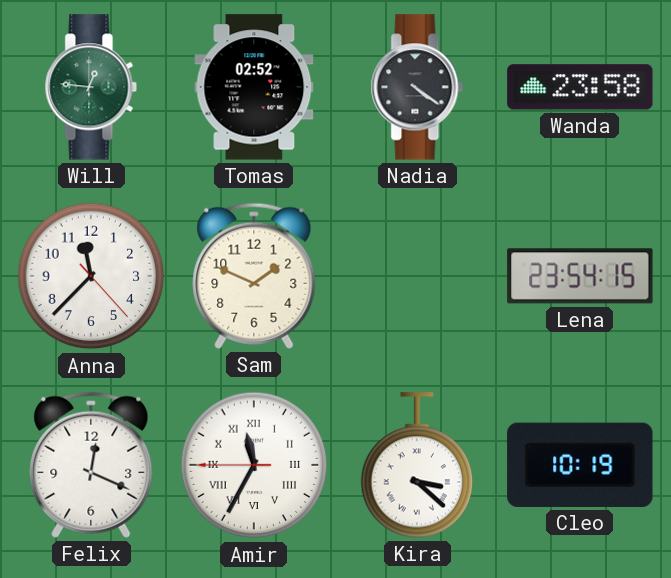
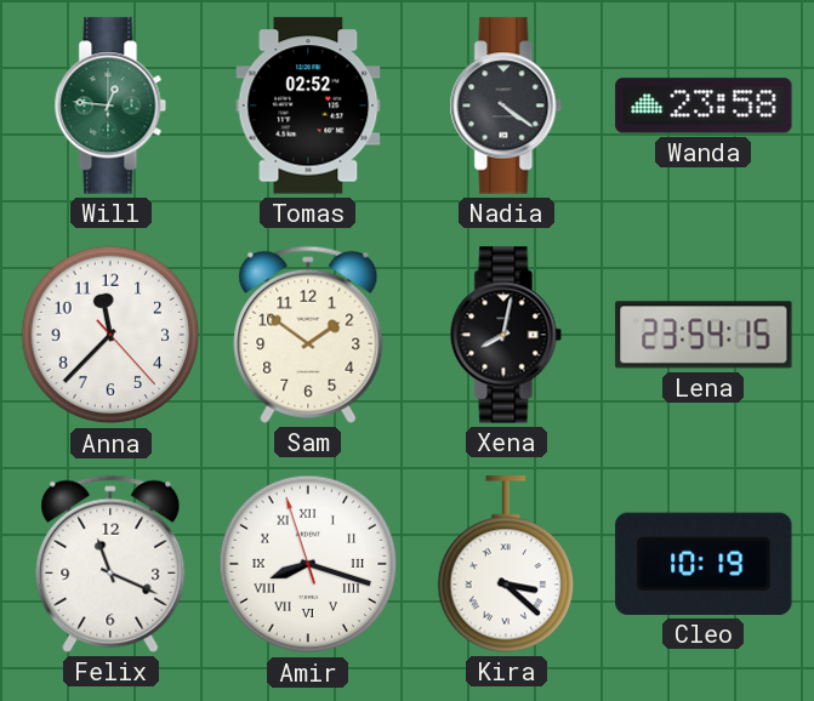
Sam: 1:49 -> 1:51 (308, 335)
Xena: none -> 8:02 (506, 335)
Felix: 12:19 -> 11:19 (110, 564)
Amir: 11:34 -> 8:17 (308, 564)
